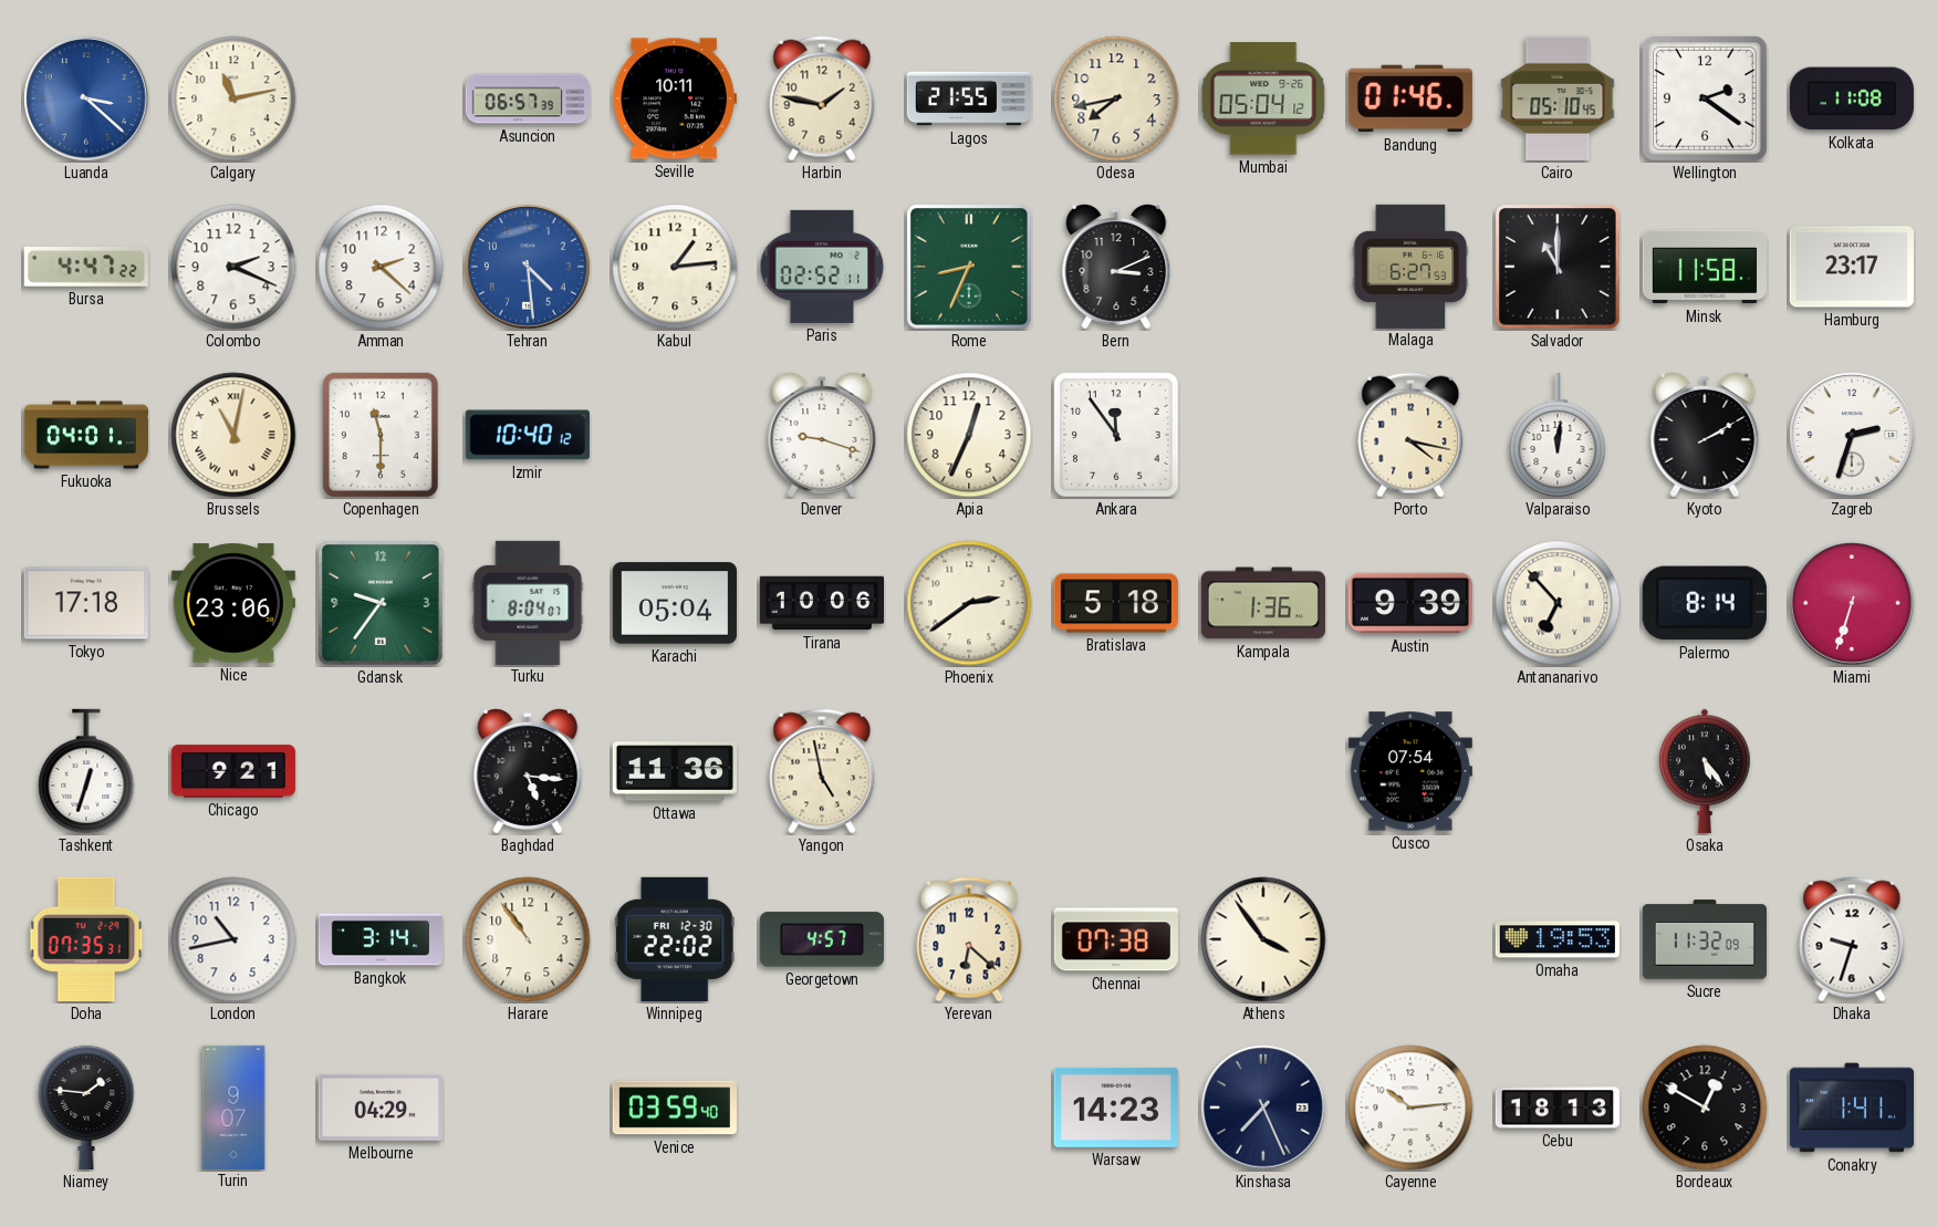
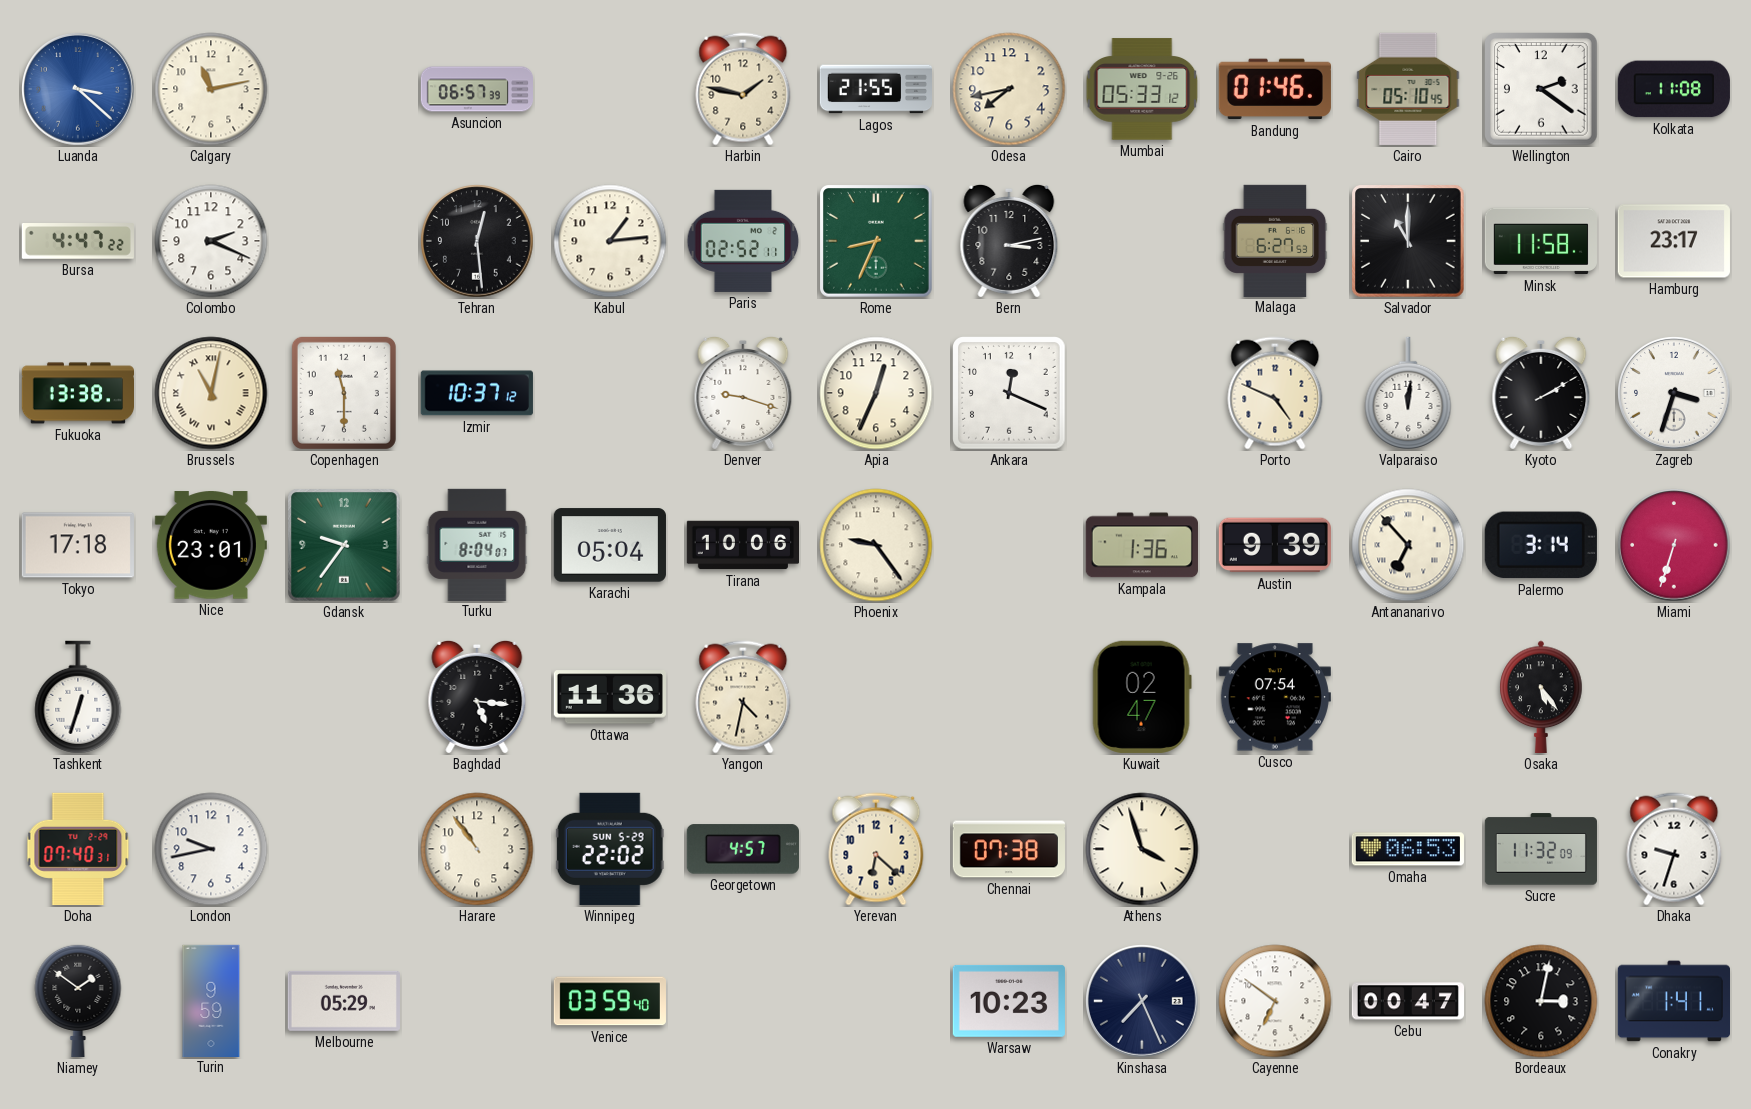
Seville: 10:11 -> none (675, 98)
Mumbai: 05:04 -> 05:33 (1142, 89)
Amman: 2:22 -> none (381, 267)
Tehran: 4:29 -> 12:29 (477, 241)
Tehran dial: blue -> black (477, 241)
Bern: 3:11 -> 3:13 (1009, 241)
Fukuoka: 04:01 -> 13:38 (77, 393)
Izmir: 10:40 -> 10:37 (477, 393)
Ankara: 11:54 -> 12:19 (1009, 393)
Porto: 4:17 -> 4:49 (1275, 393)
Zagreb: 2:33 -> 3:33 (1674, 393)
Nice: 23:06 -> 23:01 (211, 545)
Phoenix: 2:39 -> 9:24 (876, 545)
Bratislava: 5:18 -> none (1116, 603)
Palermo: 8:14 -> 3:14 (1541, 545)
Chicago: 9:21 -> none (233, 771)
Yangon: 4:58 -> 4:32 (743, 697)
Kuwait: none -> 02:47 (1142, 697)
Doha: 07:35 -> 07:40 (78, 849)
London: 10:43 -> 9:43 (211, 849)
Bangkok: 3:14 -> none (379, 939)
Winnipeg date: FRI 12-30 -> SUN 5-29 (610, 849)
Athens: 3:54 -> 3:57 (1142, 849)
Omaha: 19:53 -> 06:53 (1408, 849)
Niamey: 1:46 -> 1:51 (78, 1000)
Turin: 9:07 -> 9:59 (211, 1000)
Melbourne: 04:29 -> 05:29 (344, 1001)
Warsaw: 14:23 -> 10:23 (1009, 1001)
Cayenne: 10:14 -> 6:51 (1275, 1001)
Cebu: 18:13 -> 00:47 (1407, 1001)
Bordeaux: 12:50 -> 3:02 (1541, 1001)
